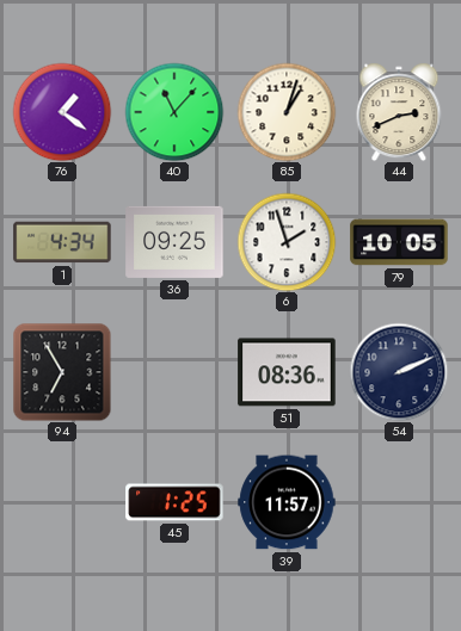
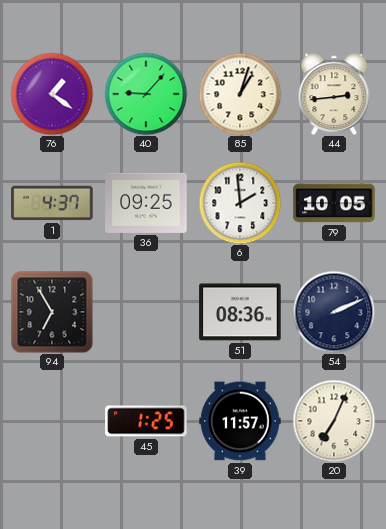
40: 11:07 -> 9:07 (146, 94)
44: 2:41 -> 2:44 (334, 94)
1: 4:34 -> 4:37 (52, 203)
6: 1:57 -> 1:59 (240, 203)
20: none -> 7:04 (334, 421)
